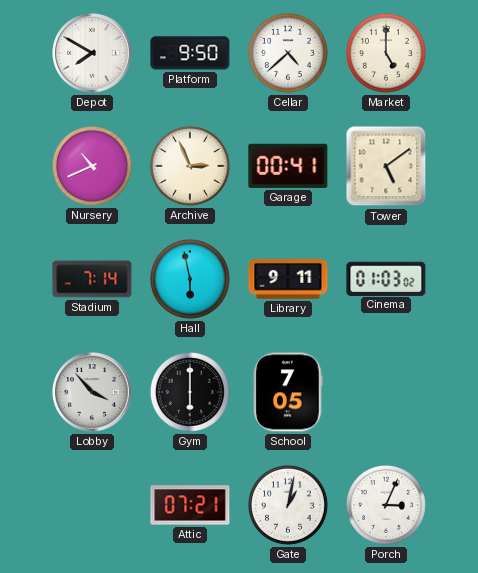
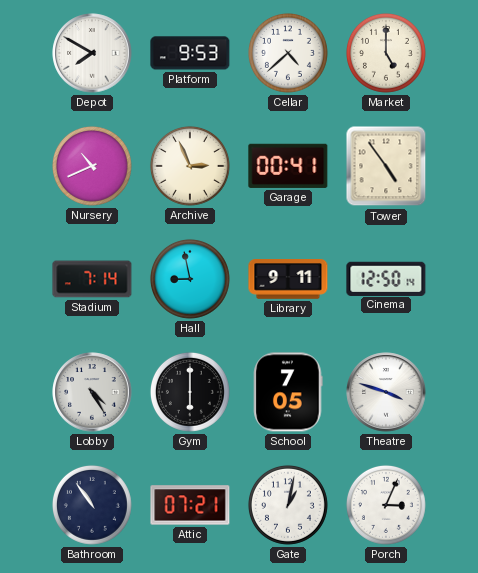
Platform: 9:50 -> 9:53 (190, 53)
Tower: 5:09 -> 4:54 (386, 166)
Hall: 5:58 -> 8:58 (190, 279)
Cinema: 01:03 -> 12:50 (386, 278)
Lobby: 3:53 -> 4:25 (92, 392)
Theatre: none -> 3:48 (386, 392)
Bathroom: none -> 10:54 (92, 505)
